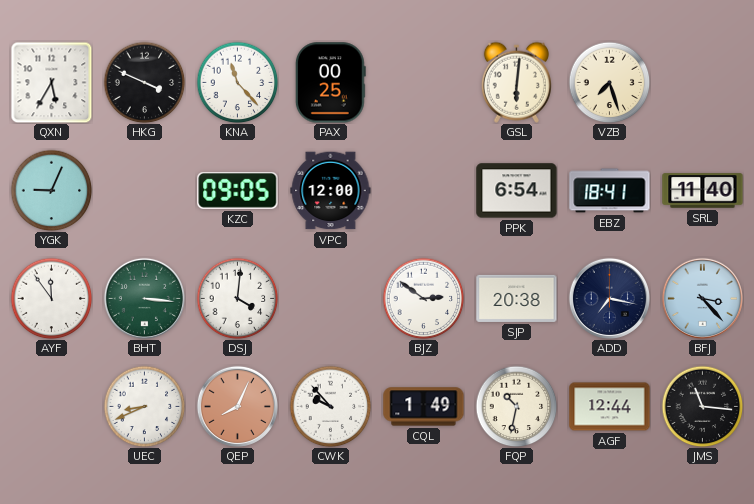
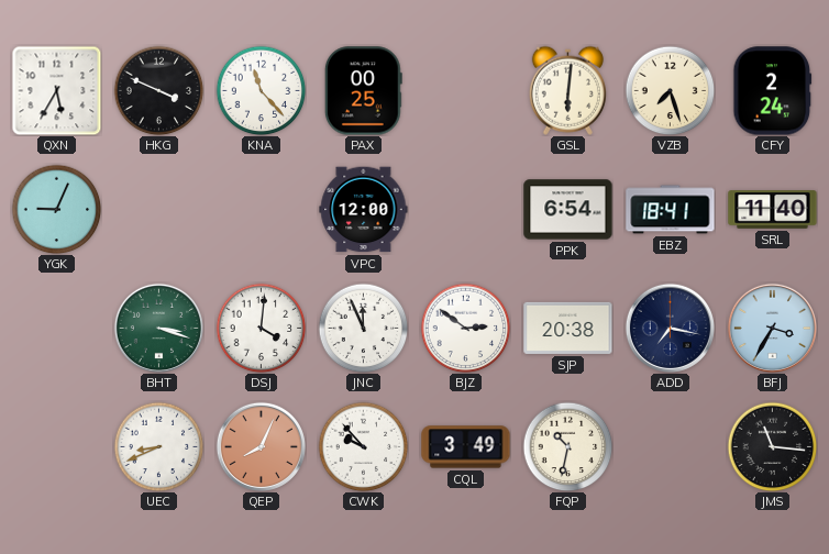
CFY: none -> 2:24 (773, 91)
KZC: 09:05 -> none (238, 190)
AYF: 11:54 -> none (51, 298)
BHT: 3:16 -> 3:18 (158, 328)
JNC: none -> 11:56 (363, 328)
BFJ: 3:23 -> 3:35 (772, 328)
CQL: 1:49 -> 3:49 (466, 447)
AGF: 12:44 -> none (610, 407)
